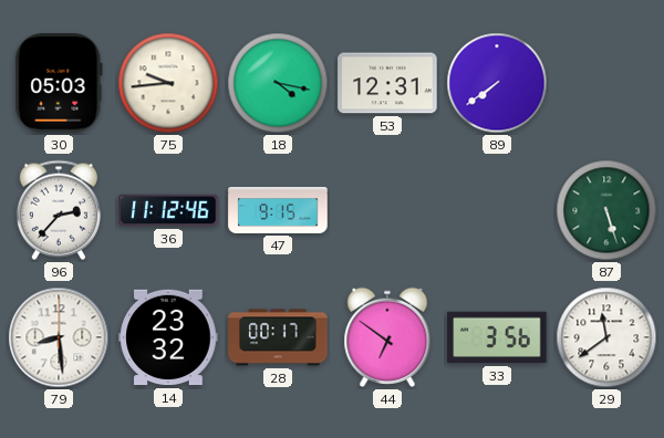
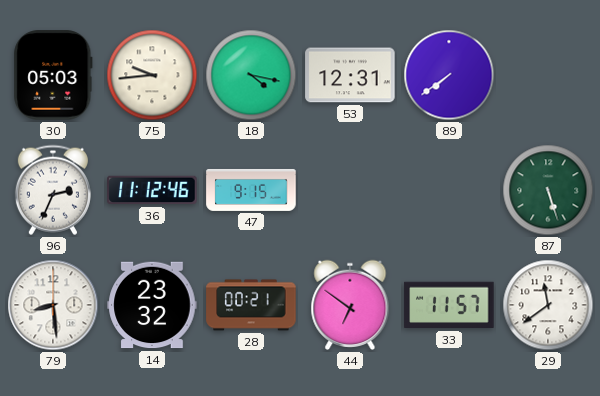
96: 2:37 -> 2:34 (53, 190)
28: 00:17 -> 00:21 (251, 305)
33: 3:56 -> 11:57 (449, 305)
